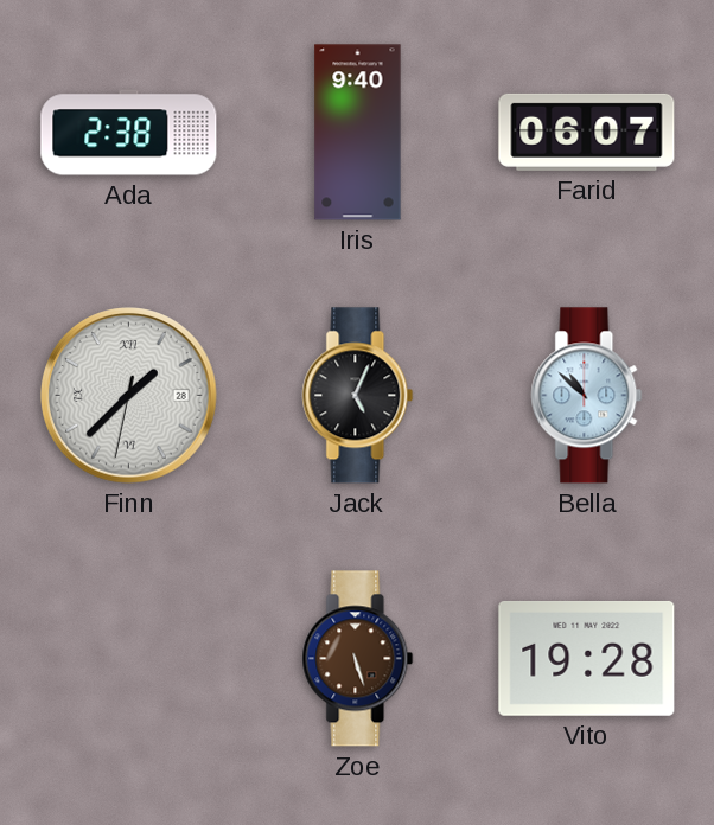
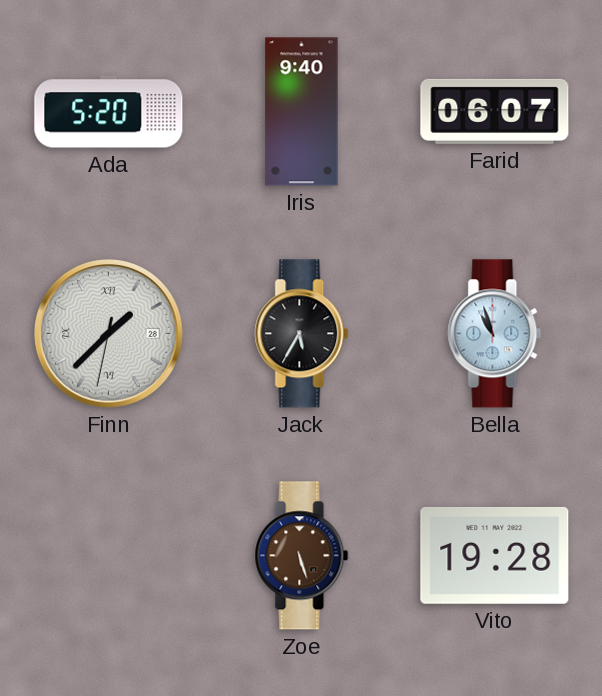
Ada: 2:38 -> 5:20 (109, 112)
Jack: 5:04 -> 5:35 (302, 334)
Bella: 10:52 -> 10:57 (495, 334)
